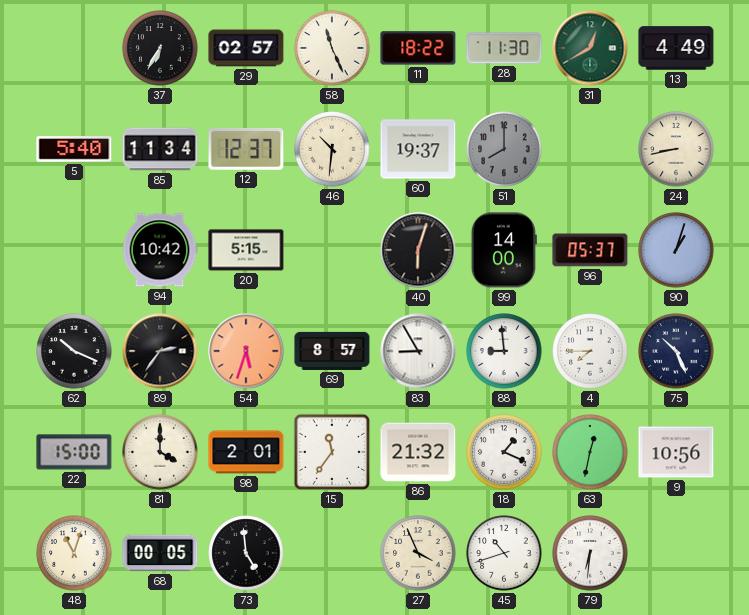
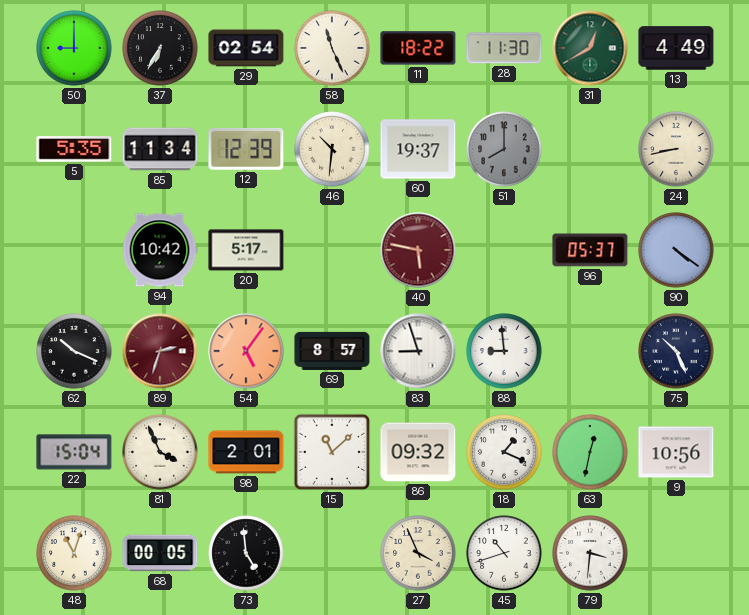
50: none -> 9:00 (74, 48)
29: 02:57 -> 02:54 (246, 48)
5: 5:40 -> 5:35 (74, 149)
12: 12:37 -> 12:39 (246, 149)
20: 5:15 -> 5:17 (246, 250)
40: 6:03 -> 5:47 (418, 250)
40 dial: black -> burgundy (418, 250)
99: 14:00 -> none (504, 250)
90: 1:03 -> 4:21 (676, 250)
89: 2:36 -> 2:33 (160, 351)
89 dial: black -> burgundy (160, 351)
54: 5:33 -> 5:06 (246, 351)
83: 8:55 -> 8:57 (418, 351)
4: 7:45 -> none (590, 351)
22: 15:00 -> 15:04 (74, 452)
81: 4:00 -> 3:56 (160, 452)
15: 11:36 -> 11:08 (332, 452)
86: 21:32 -> 09:32 (418, 452)
79: 6:31 -> 3:31 (590, 553)
